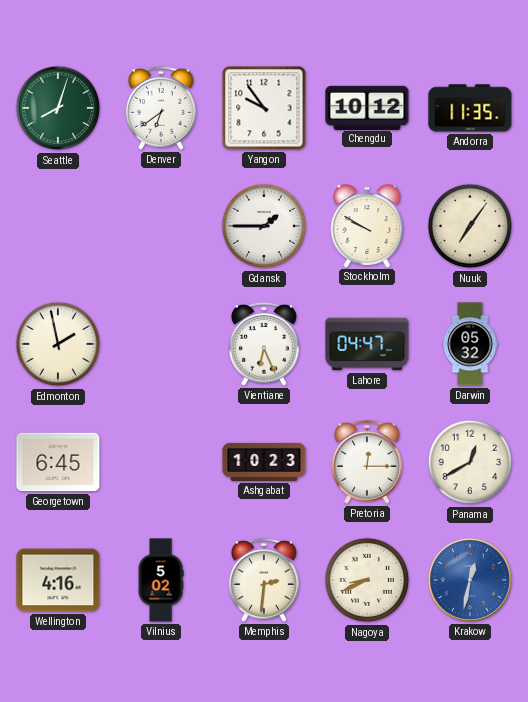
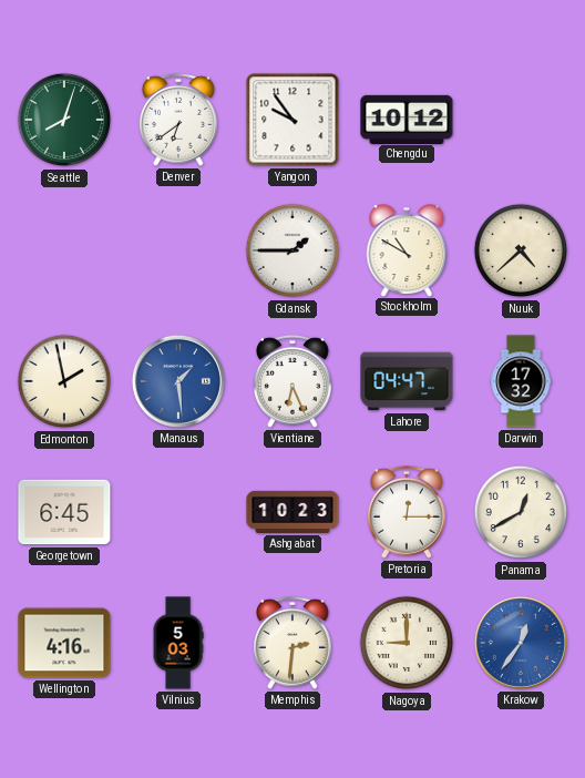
Andorra: 11:35 -> none (470, 108)
Stockholm: 9:50 -> 10:50 (407, 250)
Nuuk: 7:06 -> 4:38 (521, 250)
Manaus: none -> 1:29 (178, 381)
Darwin: 05:32 -> 17:32 (521, 381)
Vilnius: 5:02 -> 5:03 (178, 643)
Nagoya: 8:41 -> 9:00 (407, 643)
Krakow: 12:32 -> 12:36 (521, 643)
